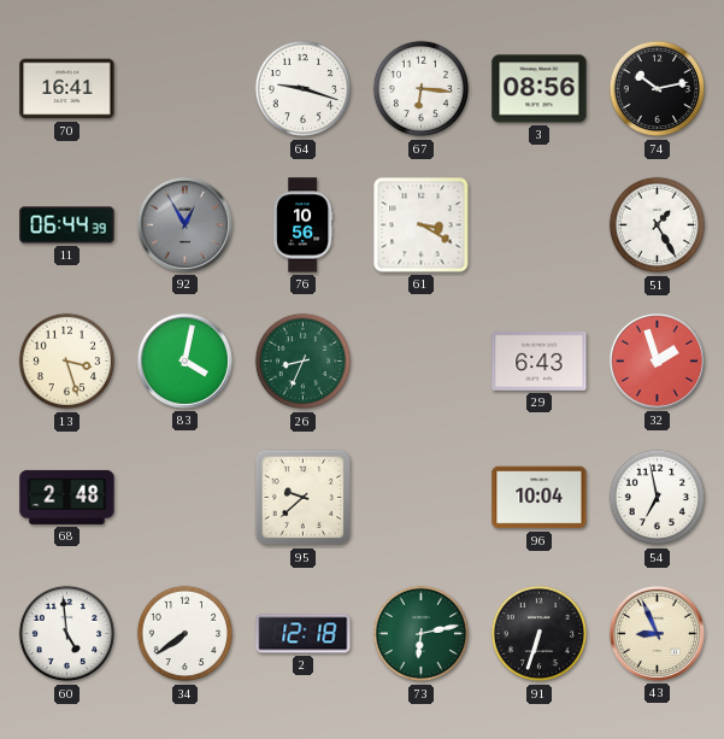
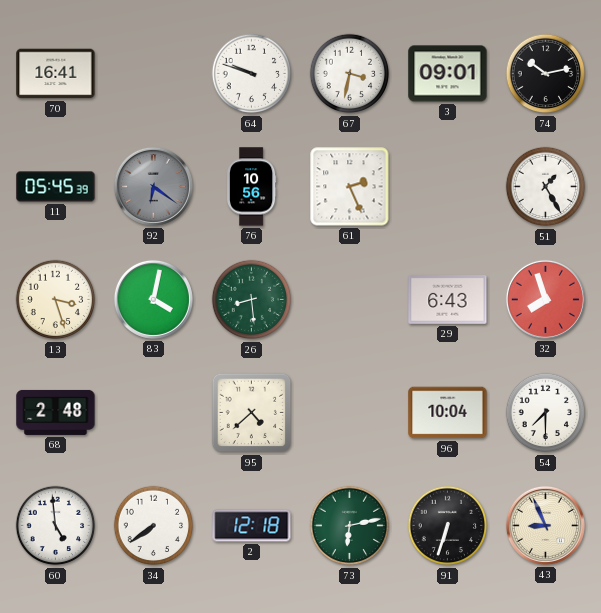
64: 9:18 -> 9:48 (252, 74)
67: 6:16 -> 3:32 (350, 74)
3: 08:56 -> 09:01 (448, 74)
11: 06:44 -> 05:45 (56, 187)
92: 12:55 -> 6:21 (153, 186)
61: 3:20 -> 2:26 (350, 187)
26: 8:34 -> 8:29 (252, 300)
32: 1:57 -> 7:57 (545, 299)
95: 9:38 -> 4:38 (252, 413)
54: 6:58 -> 7:30 (546, 413)
